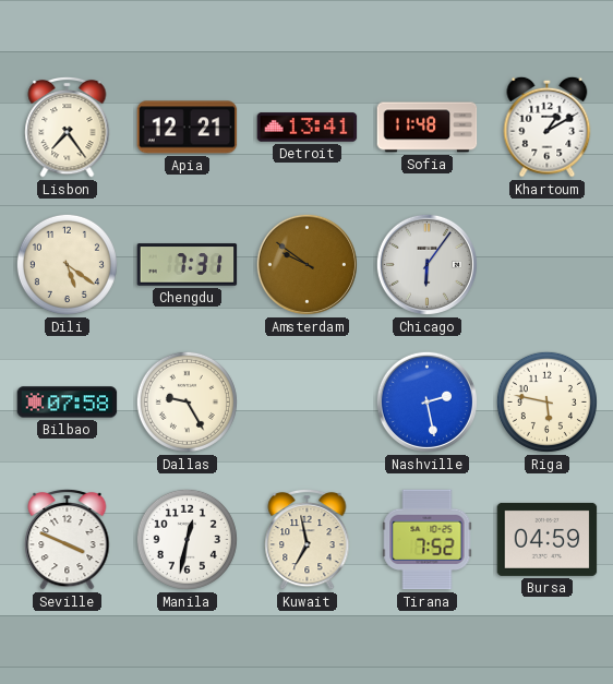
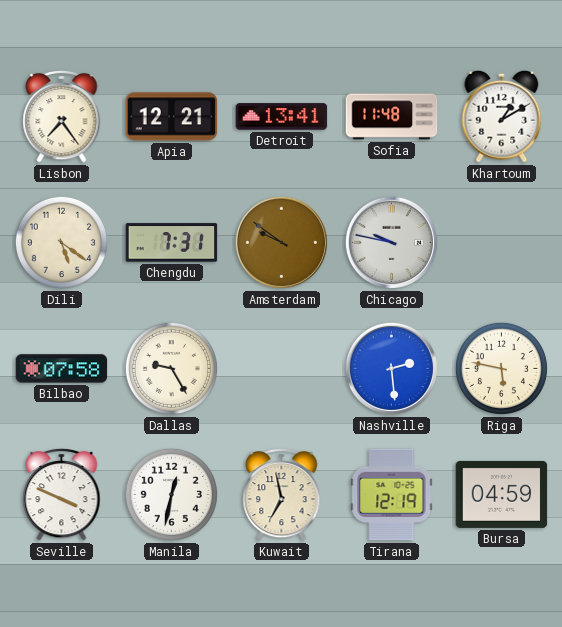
Chicago: 6:06 -> 9:47 (391, 242)
Nashville: 2:28 -> 2:29 (391, 368)
Tirana: 7:52 -> 12:19 (392, 495)
